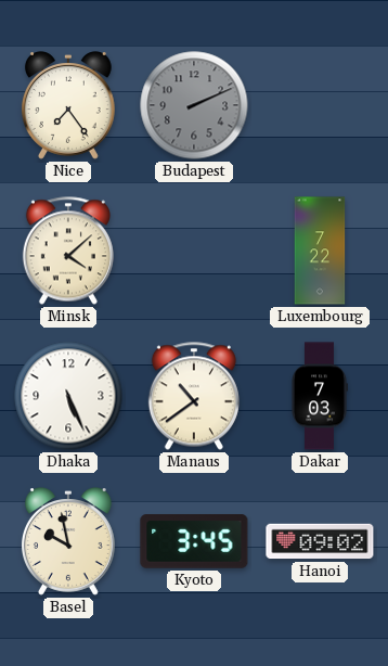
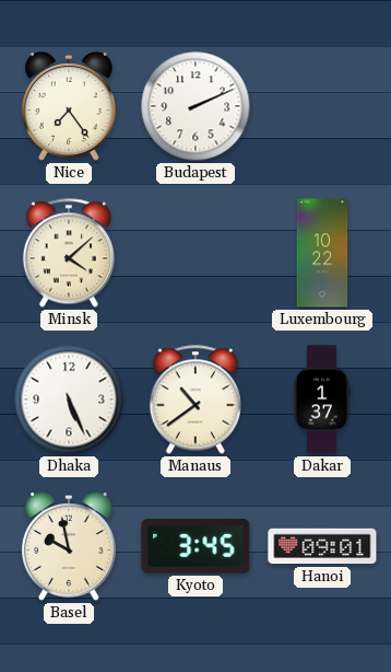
Budapest dial: grey -> white (195, 106)
Luxembourg: 7:22 -> 10:22 (322, 253)
Dakar: 7:03 -> 1:37 (322, 399)
Hanoi: 09:02 -> 09:01 (322, 546)
